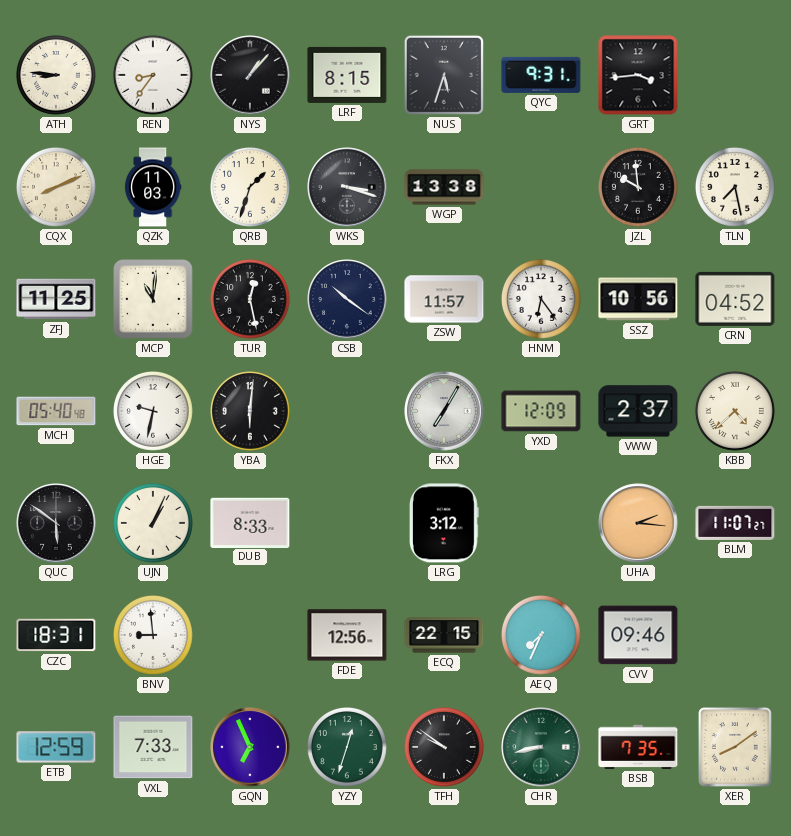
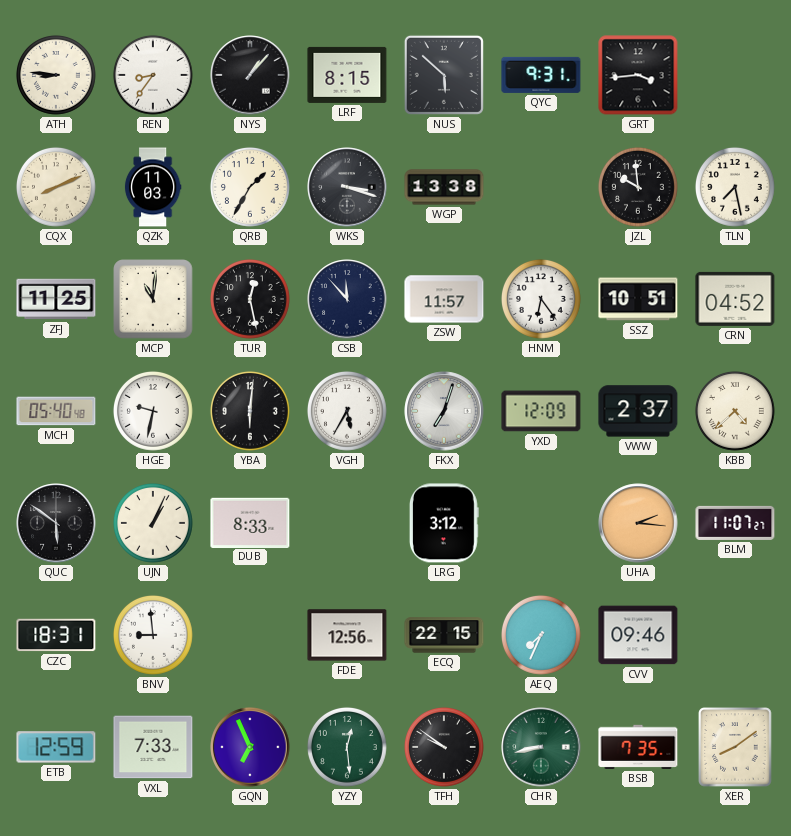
NUS: 5:33 -> 5:52 (444, 75)
QRB: 1:33 -> 1:35 (250, 187)
CSB: 10:21 -> 11:53 (347, 299)
SSZ: 10:56 -> 10:51 (638, 299)
VGH: none -> 5:35 (347, 411)
FKX: 7:05 -> 7:03 (444, 411)
YZY: 12:33 -> 12:29 (347, 747)
